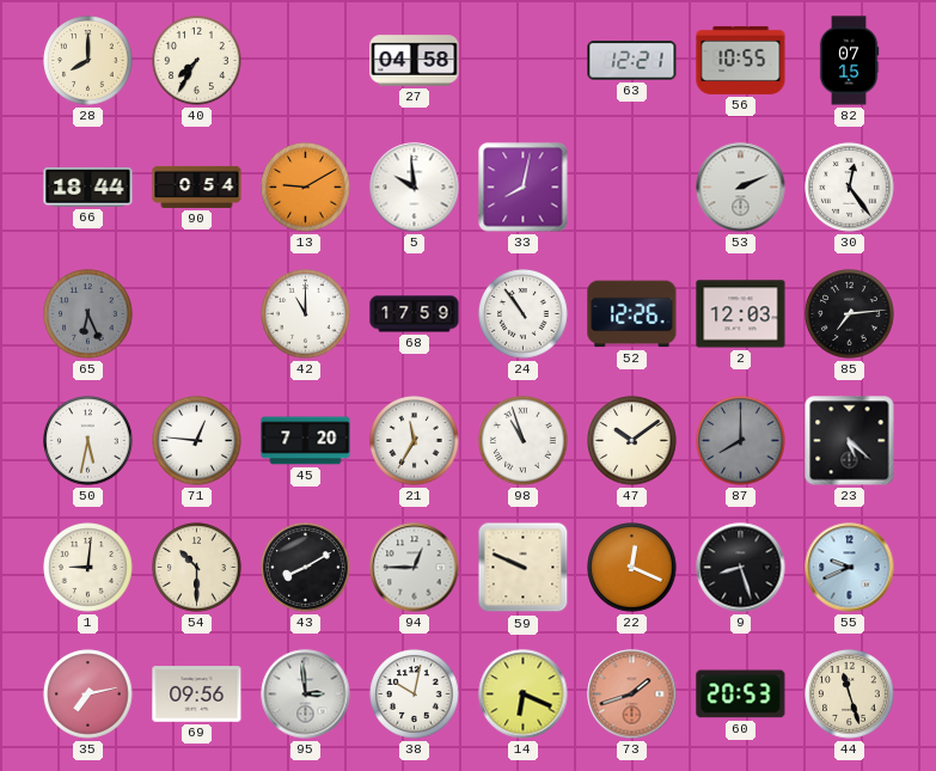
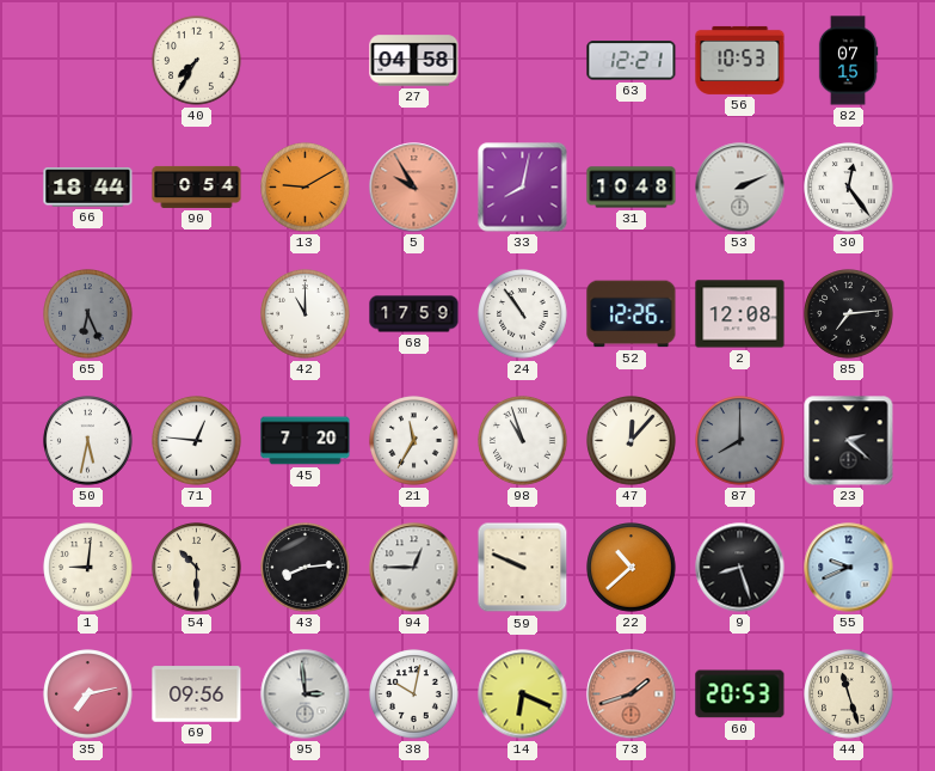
28: 8:00 -> none (88, 61)
56: 10:55 -> 10:53 (740, 60)
5: 9:59 -> 9:55 (414, 188)
5 dial: white -> salmon (414, 188)
31: none -> 10:48 (632, 188)
2: 12:03 -> 12:08 (740, 314)
47: 10:09 -> 12:07 (632, 441)
23: 5:22 -> 2:22 (849, 441)
43: 8:10 -> 8:14 (306, 568)
22: 12:19 -> 10:38 (632, 568)
